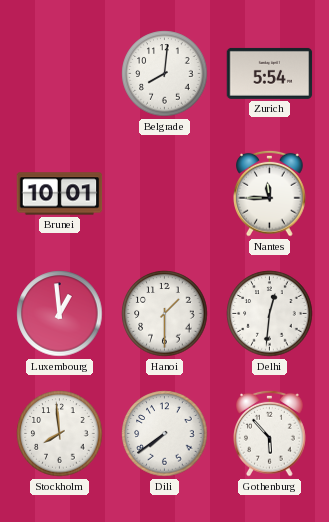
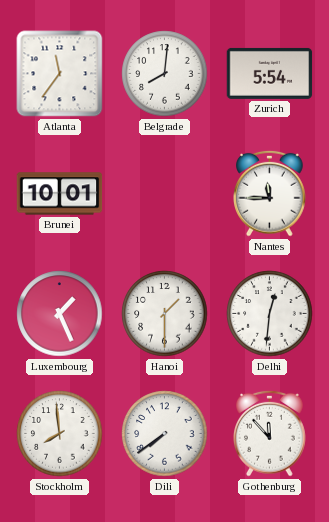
Atlanta: none -> 11:36 (60, 74)
Luxembourg: 12:59 -> 1:26 (60, 314)
Gothenburg: 5:53 -> 11:53 (270, 433)
